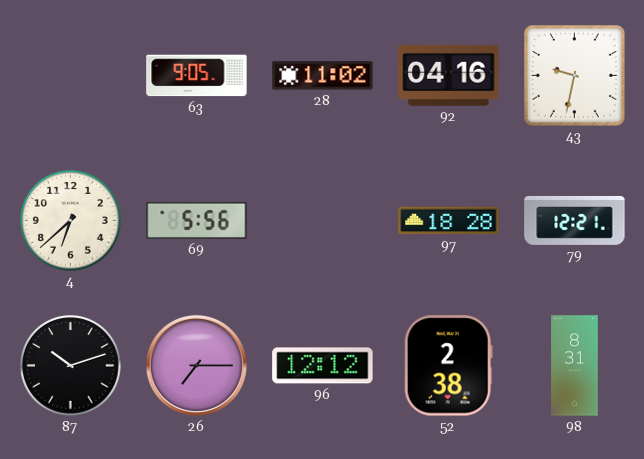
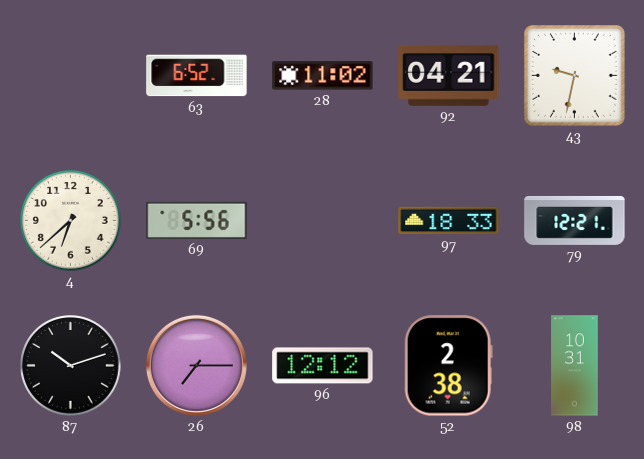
63: 9:05 -> 6:52 (197, 76)
92: 04:16 -> 04:21 (449, 75)
97: 18:28 -> 18:33 (449, 221)
98: 8:31 -> 10:31 (575, 366)
